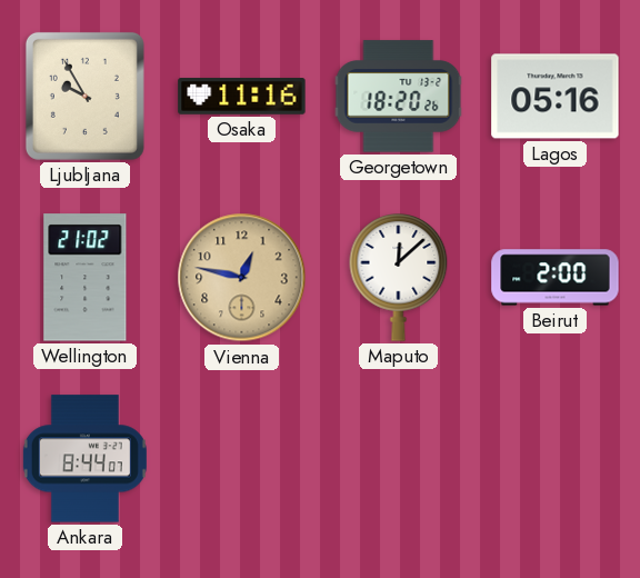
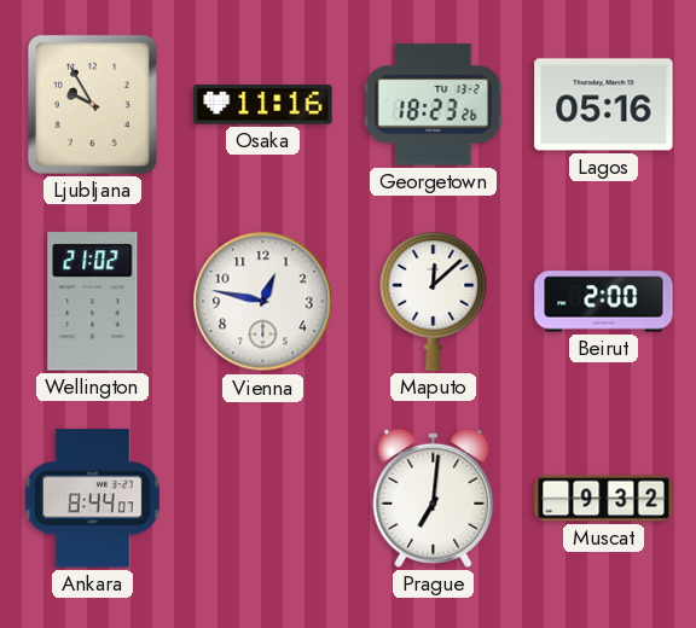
Georgetown: 18:20 -> 18:23 (434, 105)
Vienna dial: champagne -> white (263, 302)
Prague: none -> 7:01 (434, 498)
Muscat: none -> 9:32 (604, 499)
